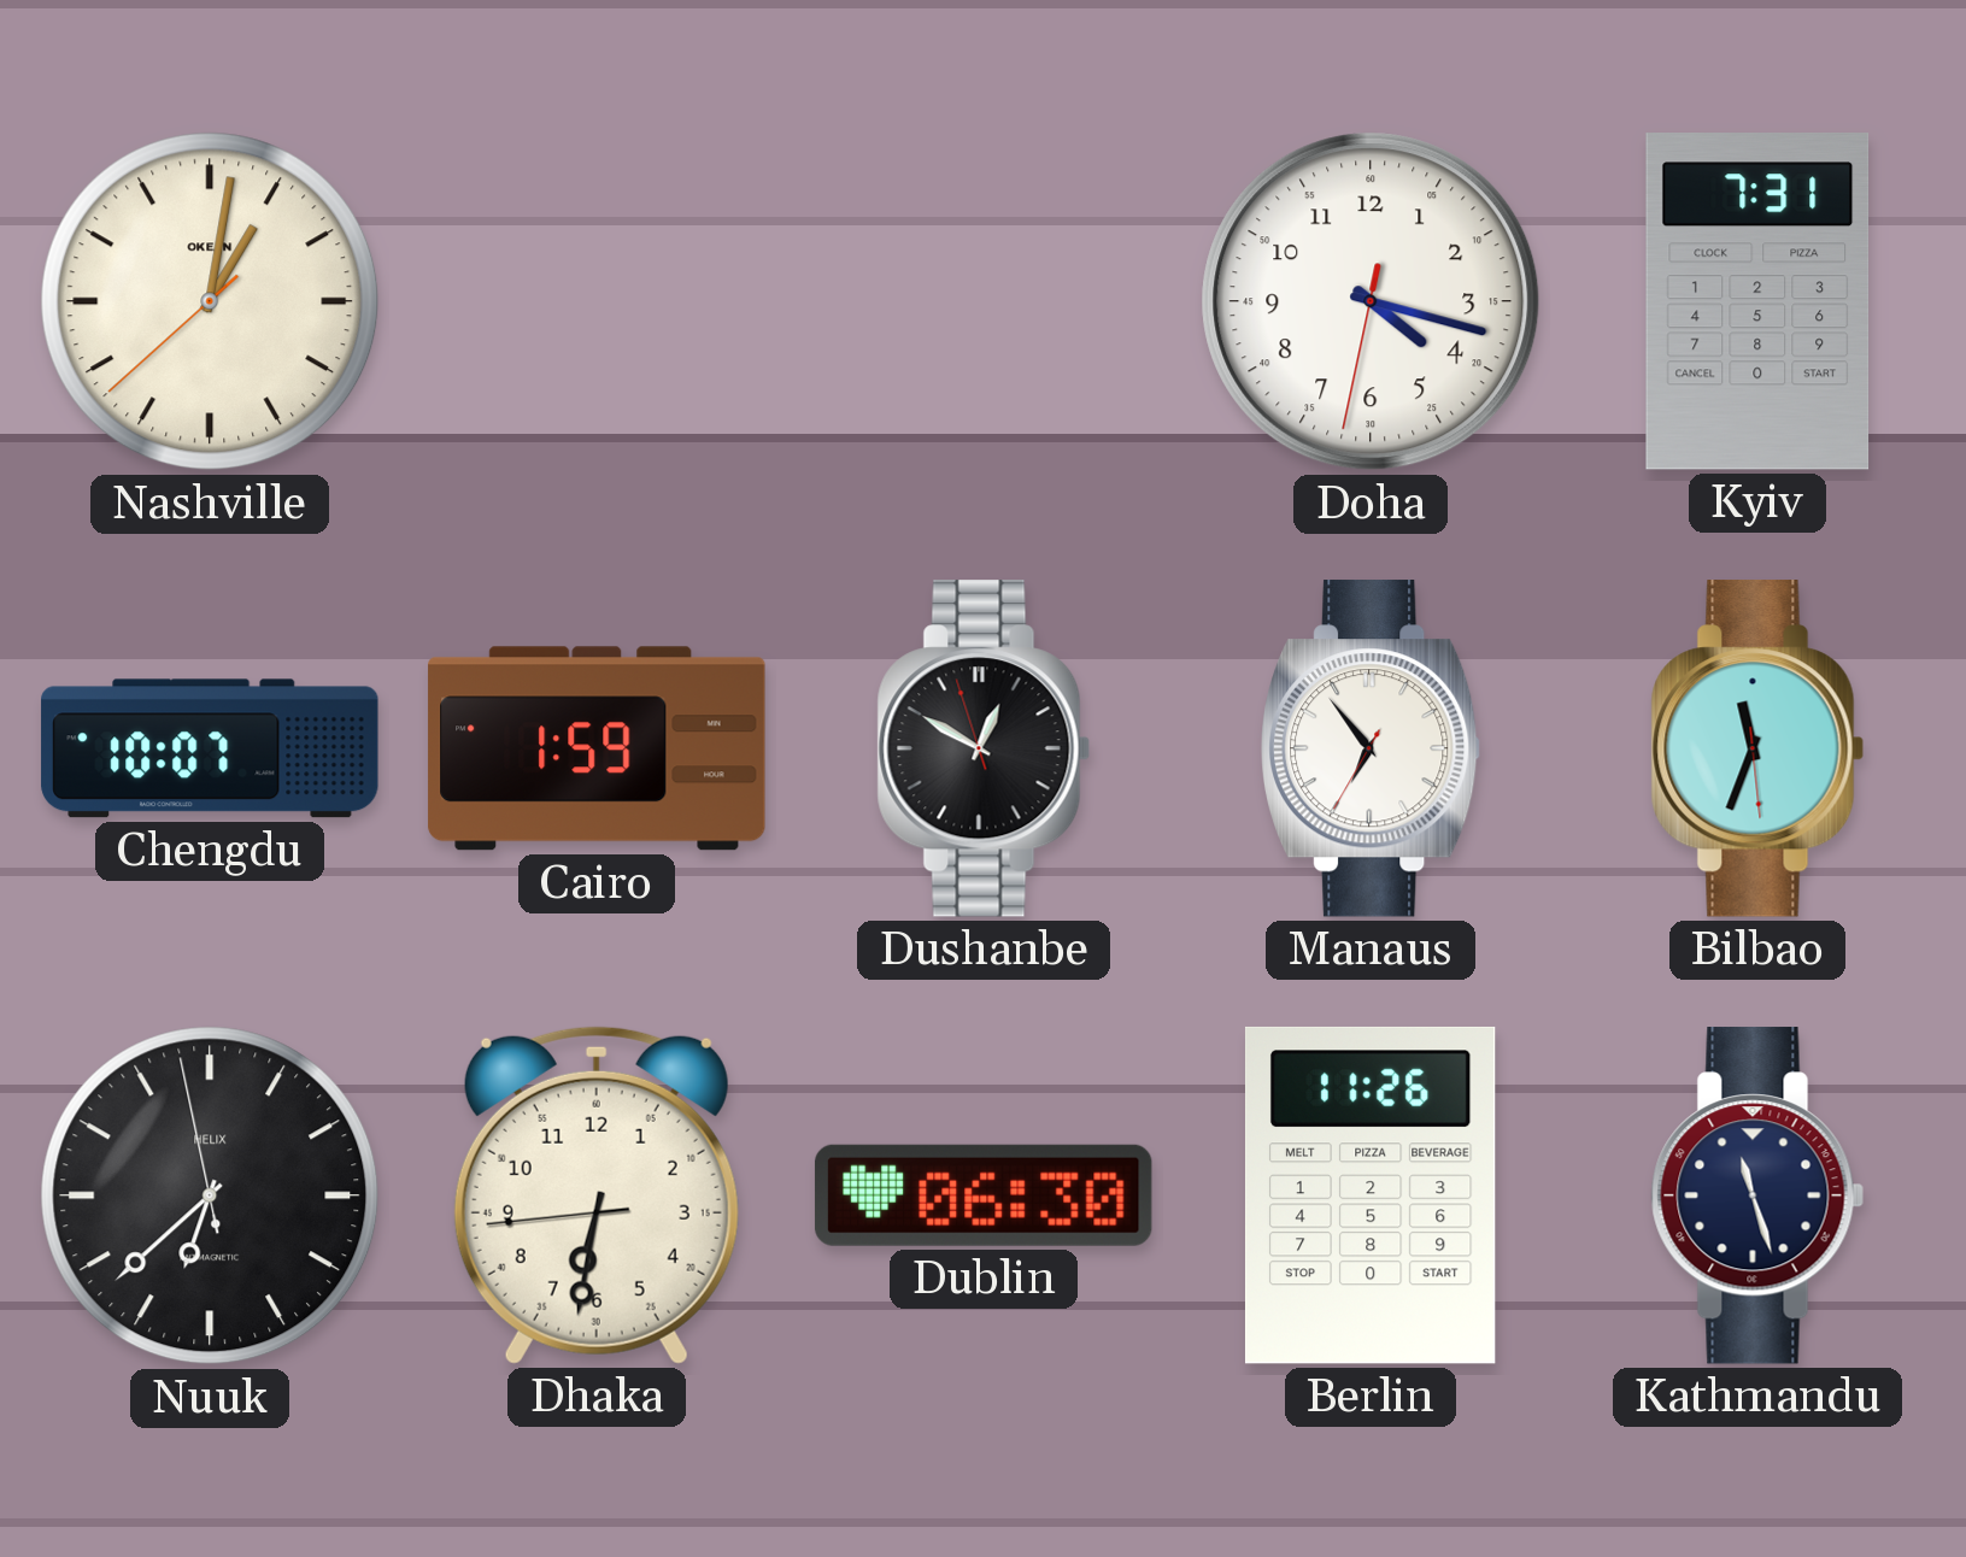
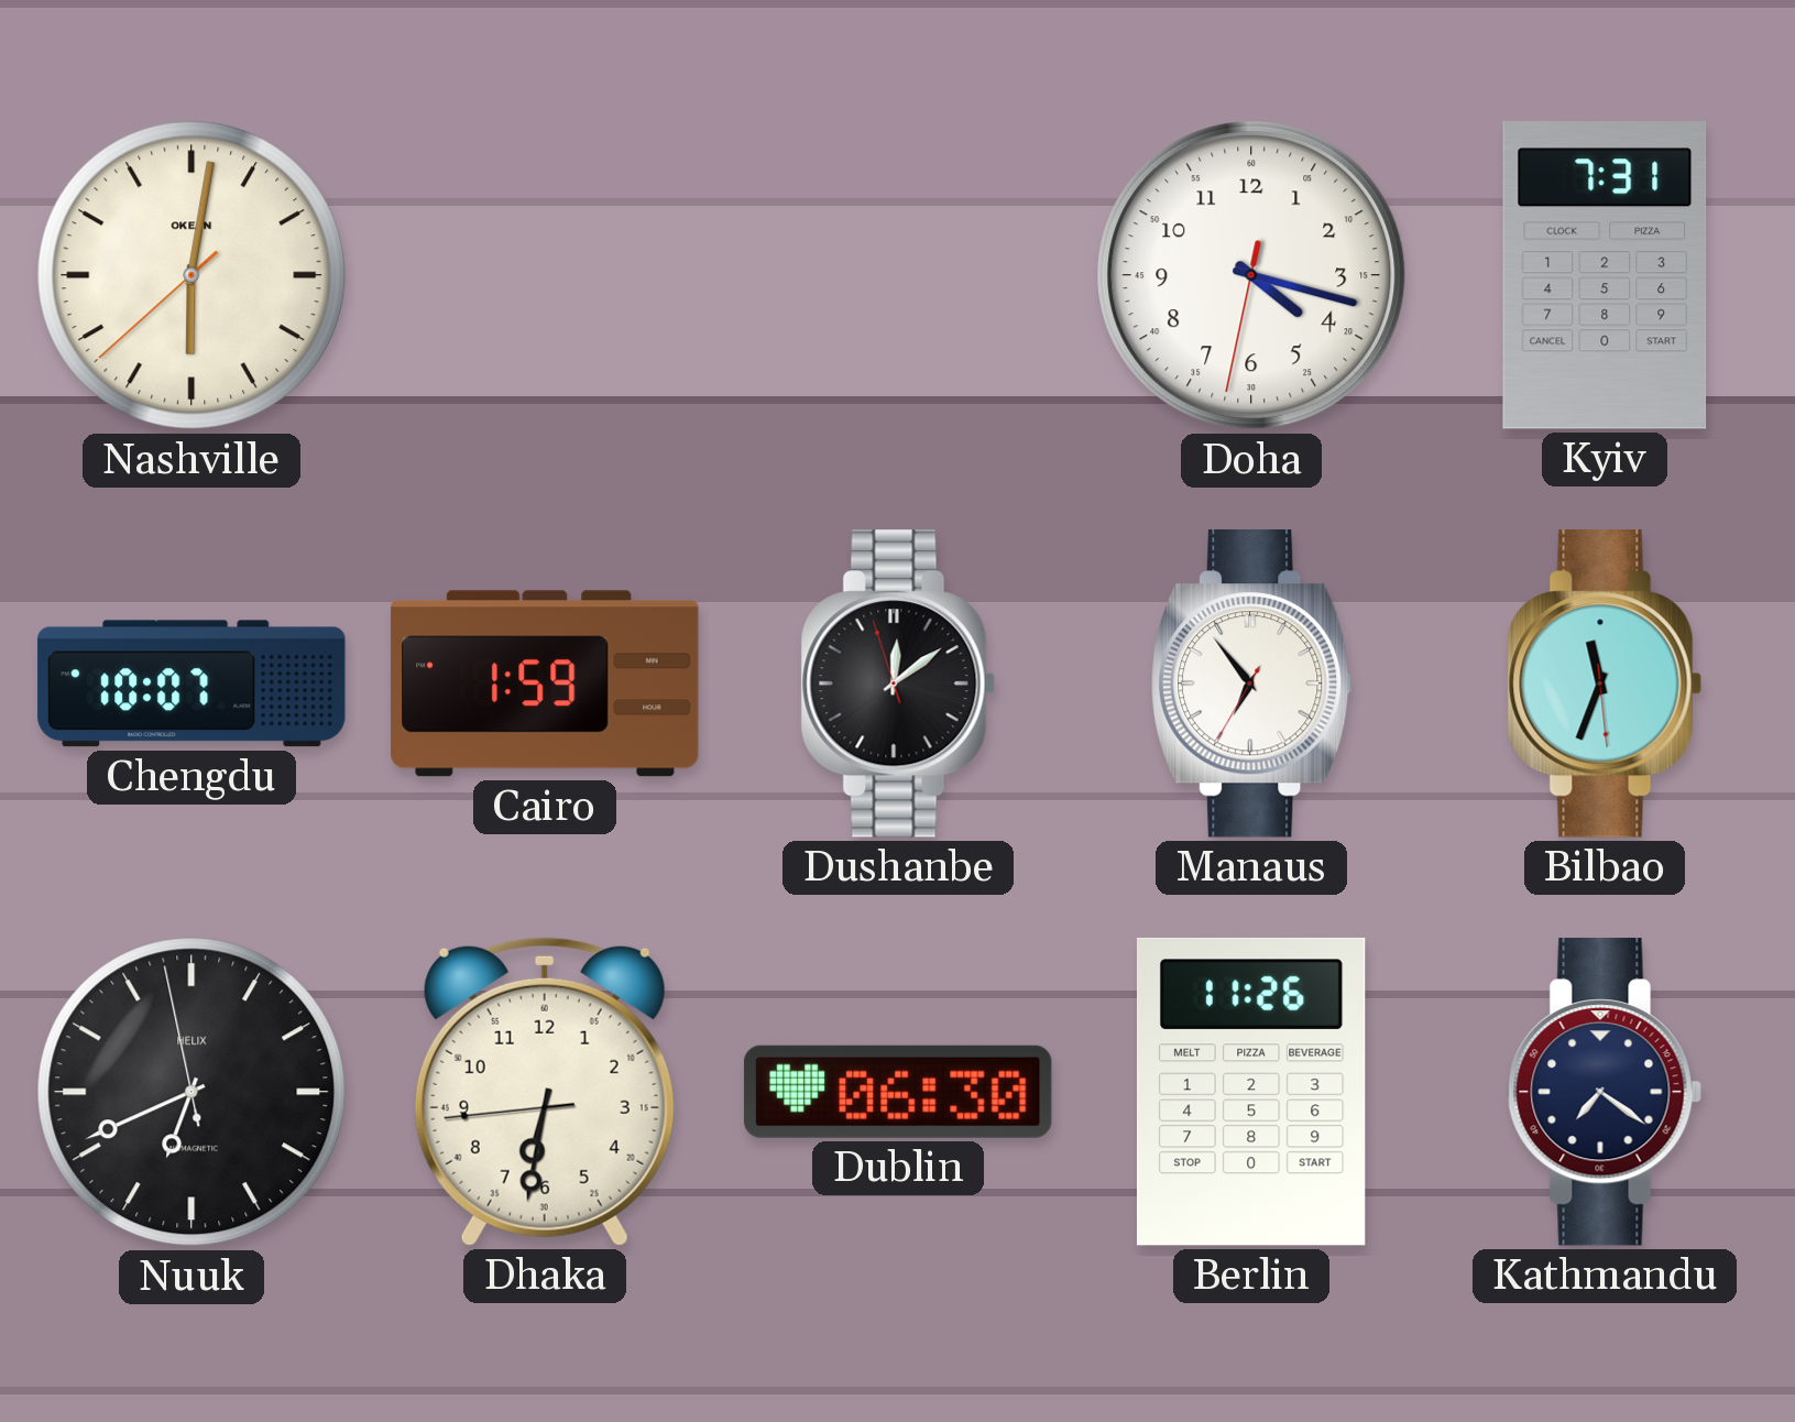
Nashville: 1:01 -> 6:01 (191, 275)
Dushanbe: 12:49 -> 12:08 (898, 683)
Nuuk: 6:37 -> 6:40 (191, 1092)
Kathmandu: 11:27 -> 7:21 (1605, 1092)
